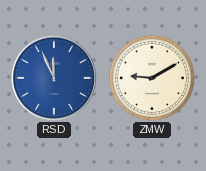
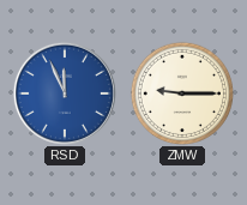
ZMW: 9:10 -> 9:15 (182, 94)
